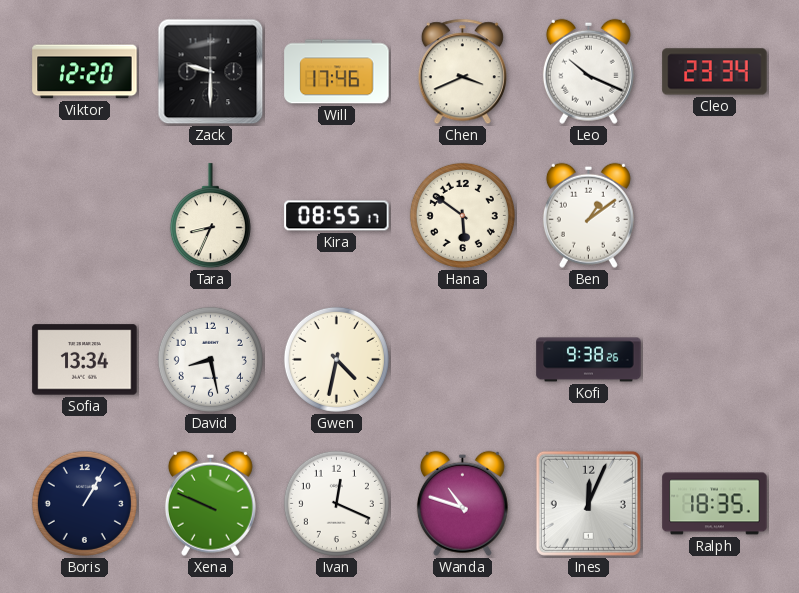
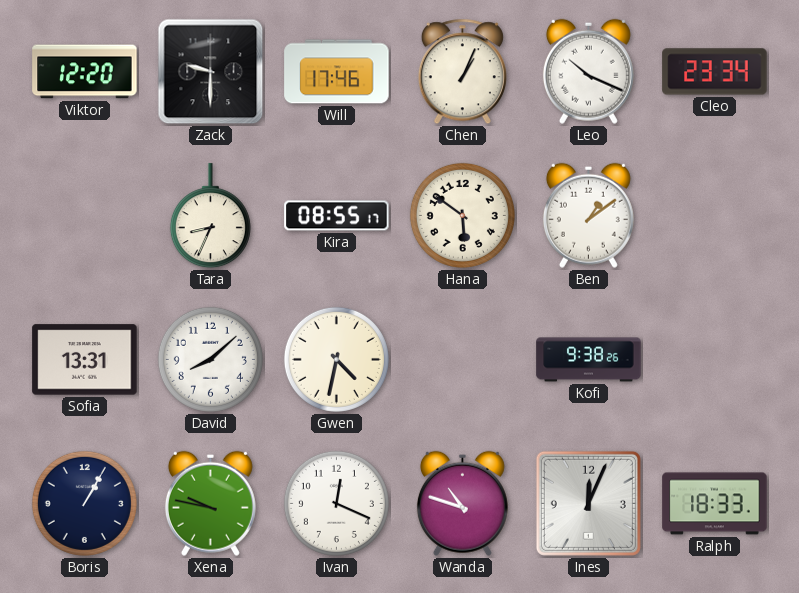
Chen: 3:41 -> 1:04 (462, 72)
Sofia: 13:34 -> 13:31 (85, 360)
David: 8:28 -> 8:08 (210, 359)
Xena: 9:49 -> 9:47 (210, 503)
Ralph: 18:35 -> 18:33 (715, 504)
